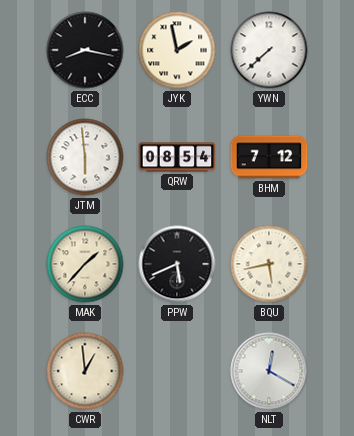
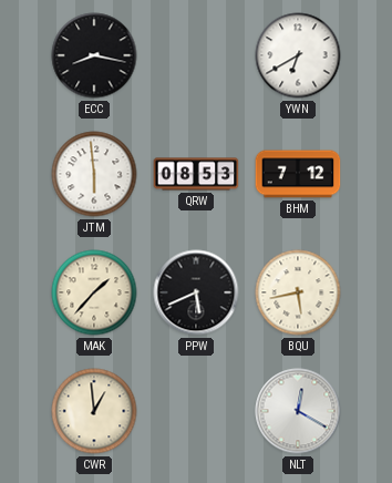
JYK: 1:58 -> none (177, 50)
YWN: 7:38 -> 6:40 (298, 55)
QRW: 08:54 -> 08:53 (196, 174)
